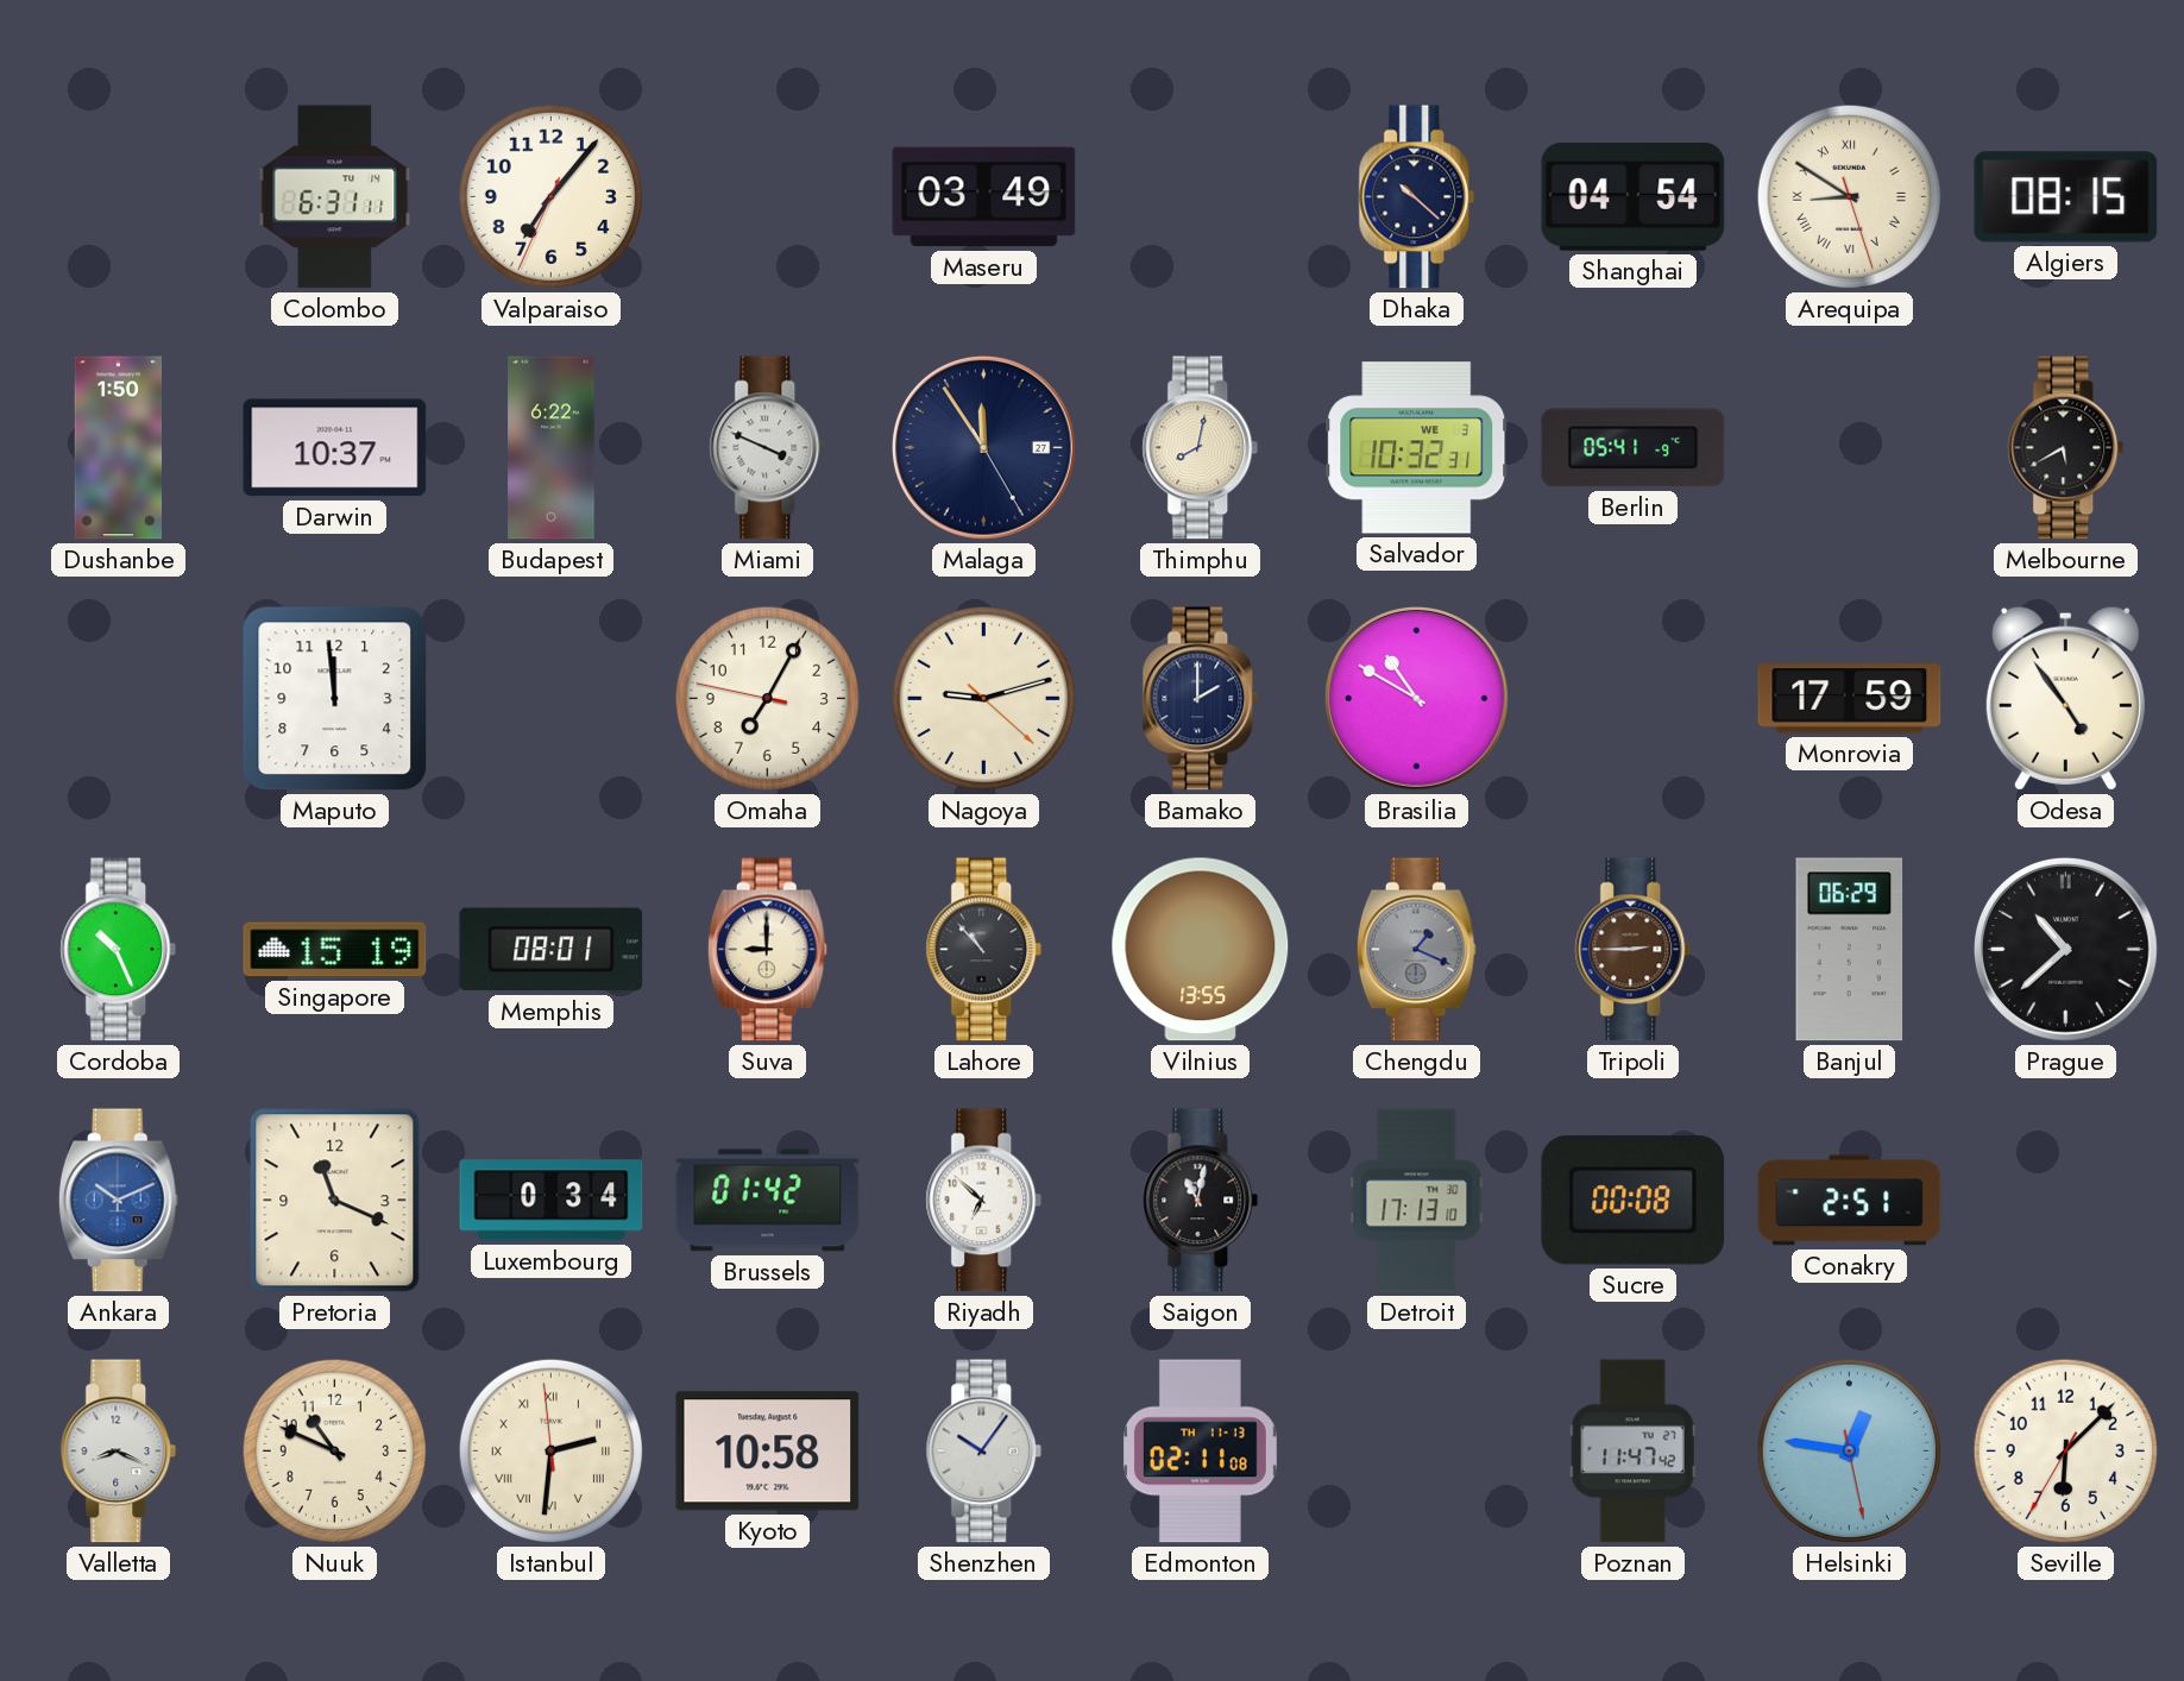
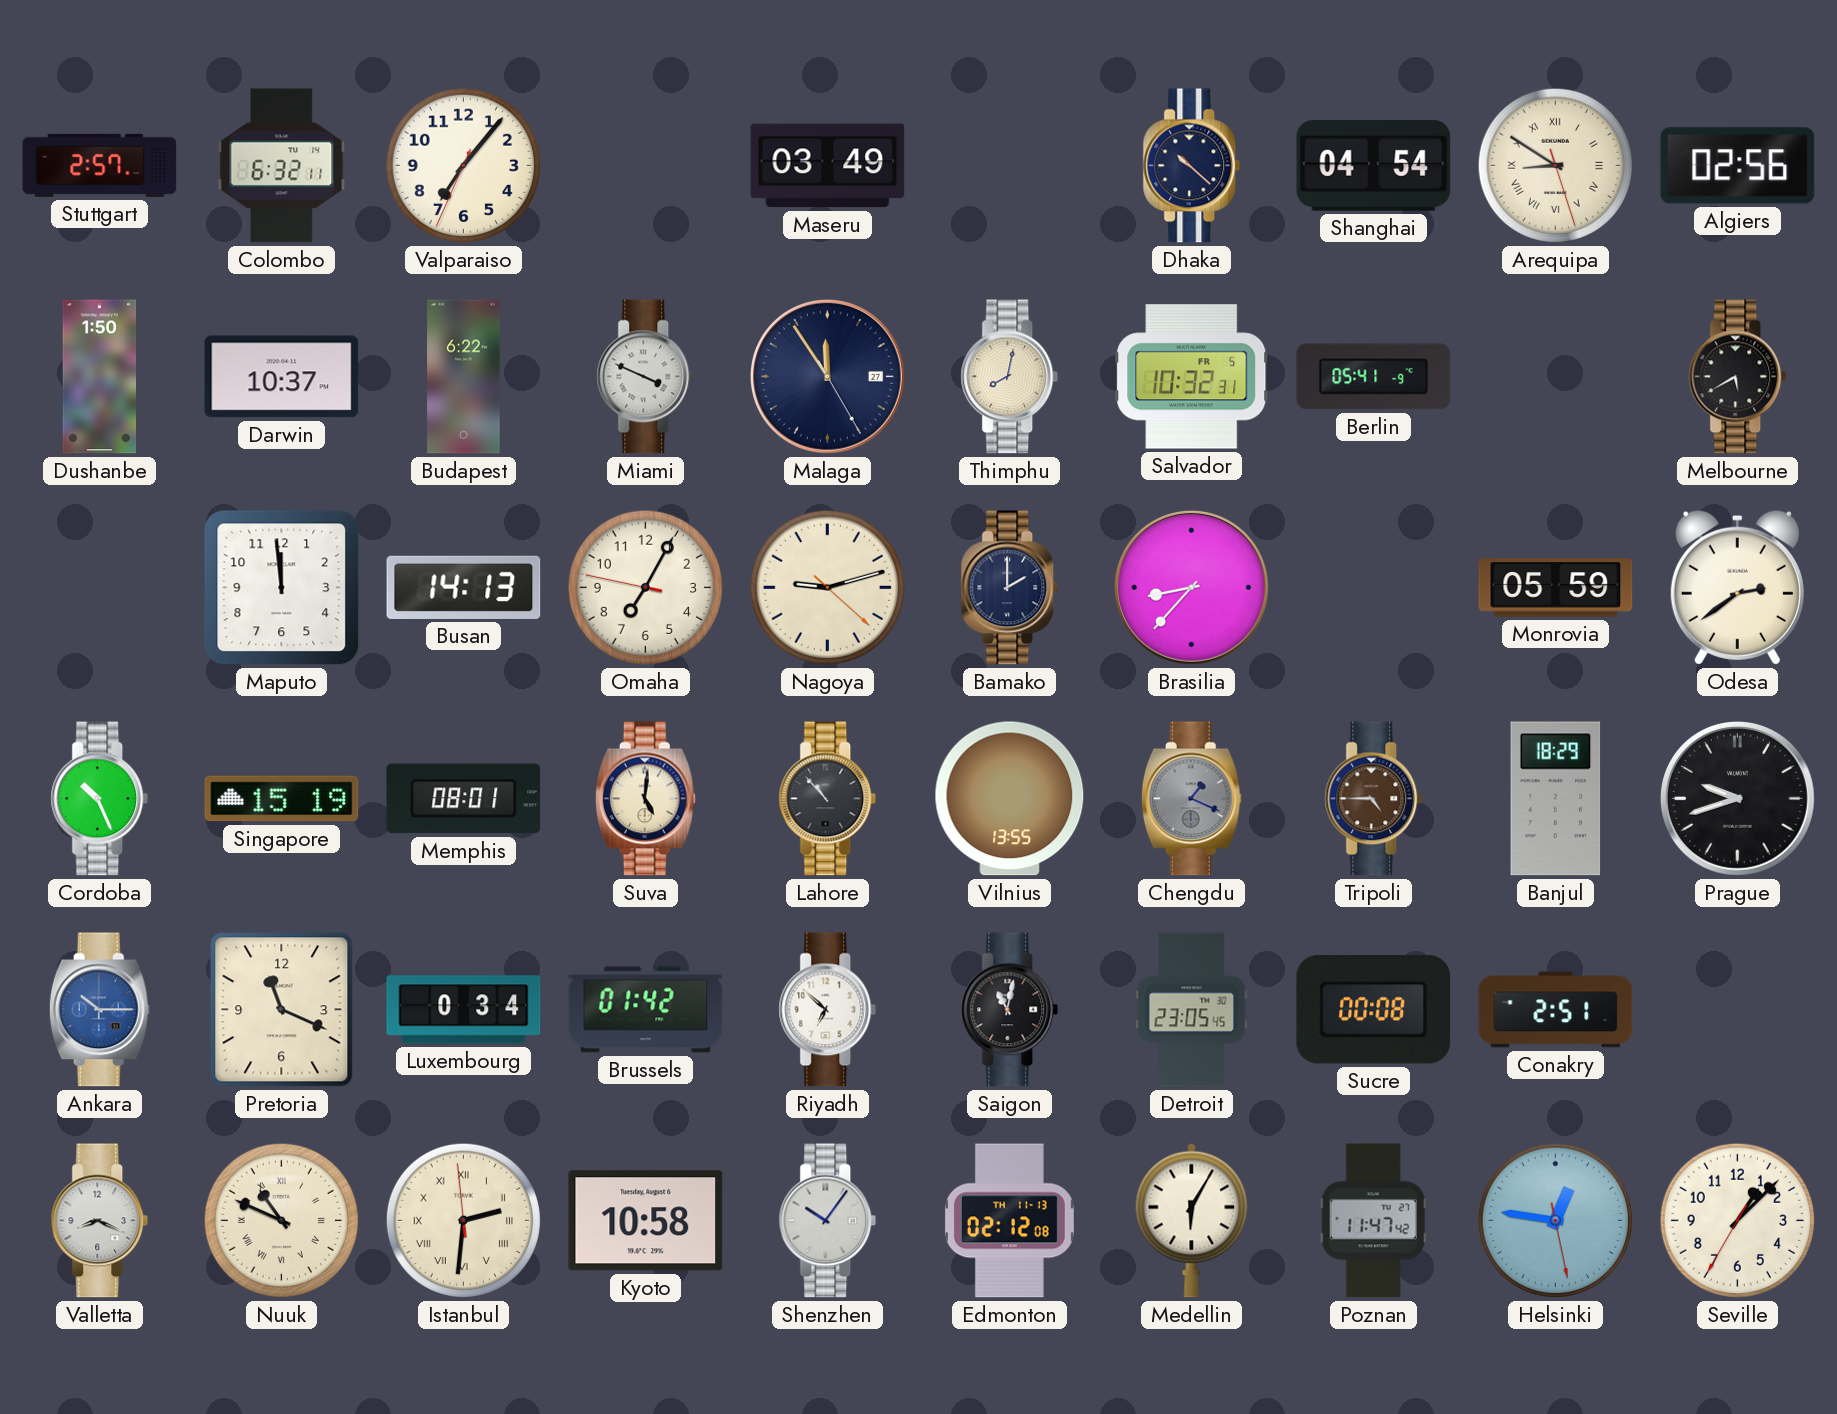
Stuttgart: none -> 2:57 (100, 165)
Colombo: 6:31 -> 6:32 (282, 166)
Algiers: 08:15 -> 02:56 (1738, 166)
Salvador date: WE 3 -> FR 5 (1192, 377)
Busan: none -> 14:13 (464, 587)
Brasilia: 10:50 -> 8:37 (1191, 587)
Monrovia: 17:59 -> 05:59 (1556, 588)
Odesa: 4:54 -> 2:39 (1737, 587)
Suva: 9:00 -> 5:01 (645, 799)
Tripoli: 2:45 -> 4:45 (1374, 799)
Banjul: 06:29 -> 18:29 (1556, 799)
Prague: 10:38 -> 9:42 (1737, 798)
Ankara: 10:11 -> 10:15 (99, 1010)
Detroit: 17:13 -> 23:05 (1192, 1010)
Nuuk numerals: Arabic -> Roman (281, 1220)
Edmonton: 02:11 -> 02:12 (1009, 1221)
Medellin: none -> 6:05 (1192, 1220)
Seville: 6:07 -> 1:07 (1737, 1220)
